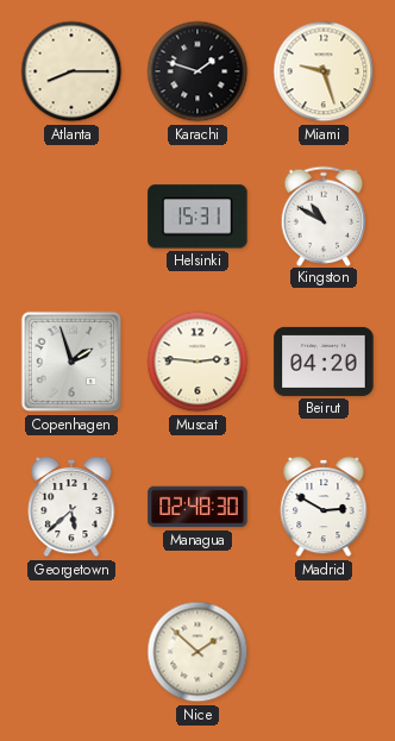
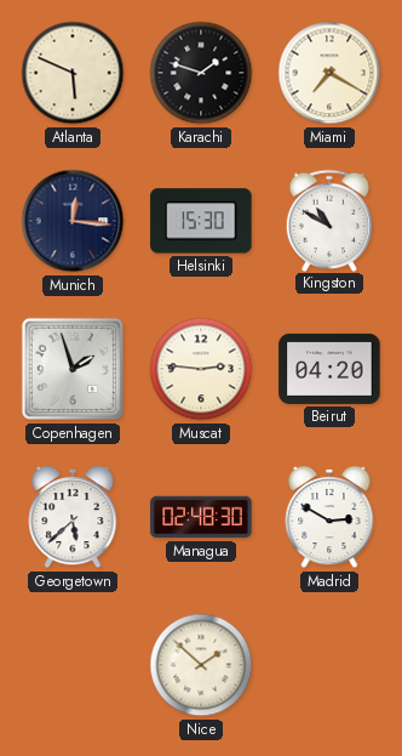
Atlanta: 8:15 -> 5:49 (73, 73)
Miami: 9:27 -> 7:20 (329, 73)
Munich: none -> 12:16 (73, 221)
Helsinki: 15:31 -> 15:30 (201, 221)
